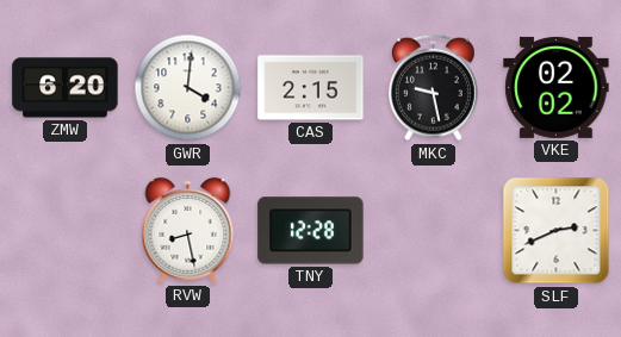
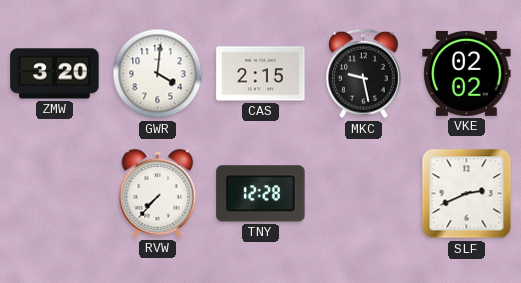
ZMW: 6:20 -> 3:20 (55, 74)
RVW: 8:28 -> 7:37 (158, 193)
